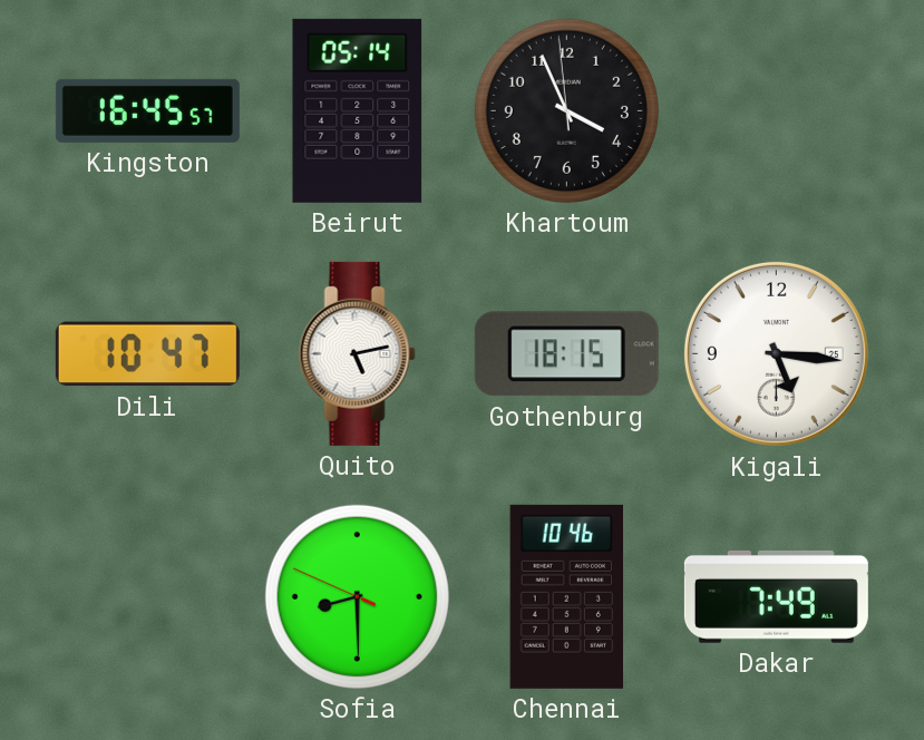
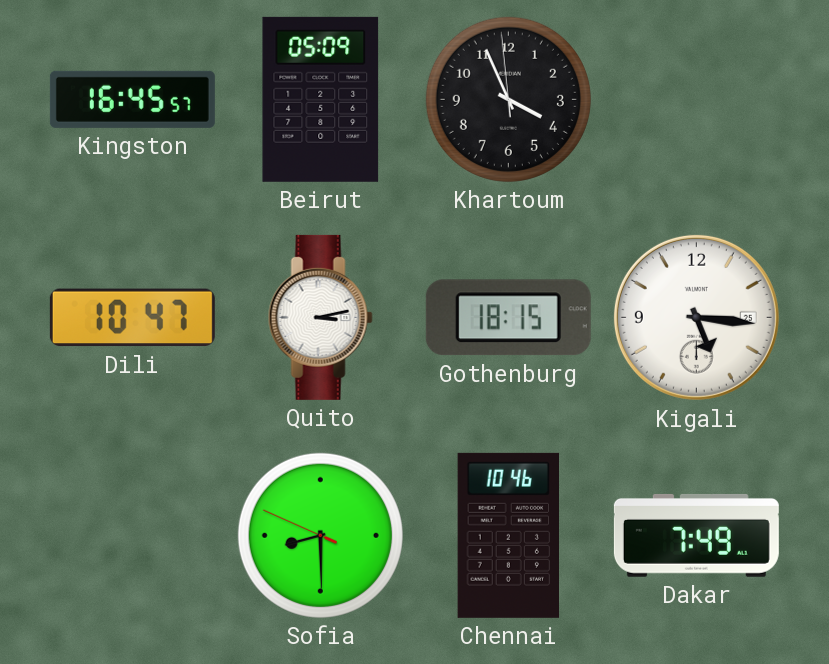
Beirut: 05:14 -> 05:09 (321, 99)
Quito: 5:13 -> 3:13 (320, 317)
